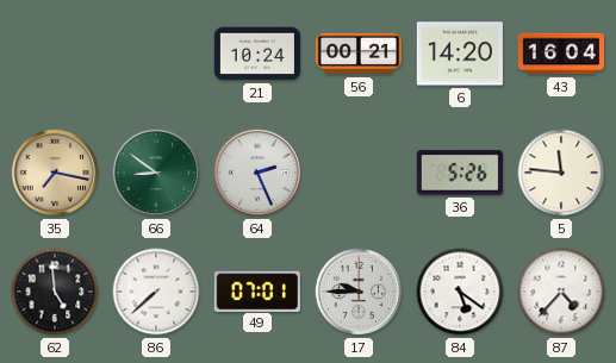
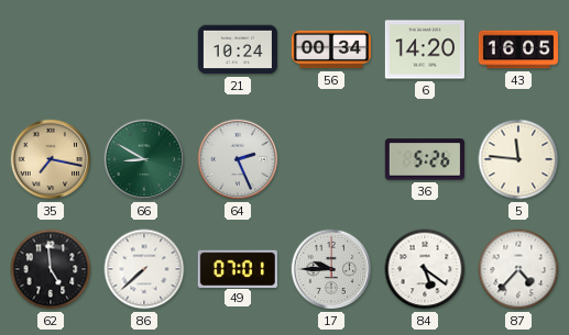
56: 00:21 -> 00:34 (330, 49)
43: 16:04 -> 16:05 (517, 49)
66: 8:51 -> 8:50 (144, 159)
